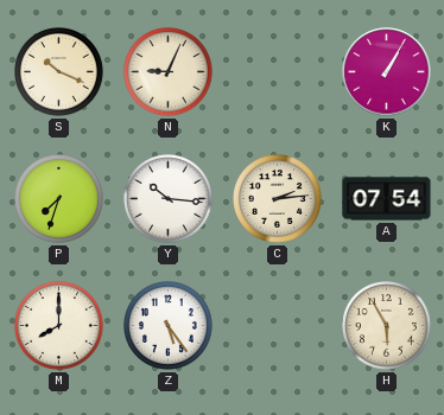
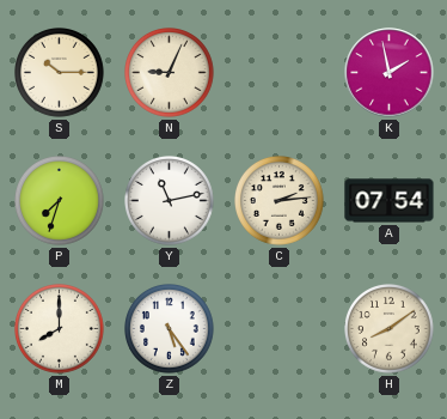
S: 10:19 -> 10:15 (60, 73)
K: 1:05 -> 1:58 (390, 73)
Y: 10:16 -> 11:13 (170, 201)
H: 5:55 -> 8:09 (390, 329)
